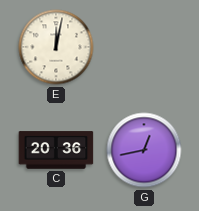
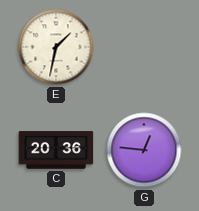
E: 12:02 -> 1:32 (56, 47)
G: 12:43 -> 12:46 (144, 150)
